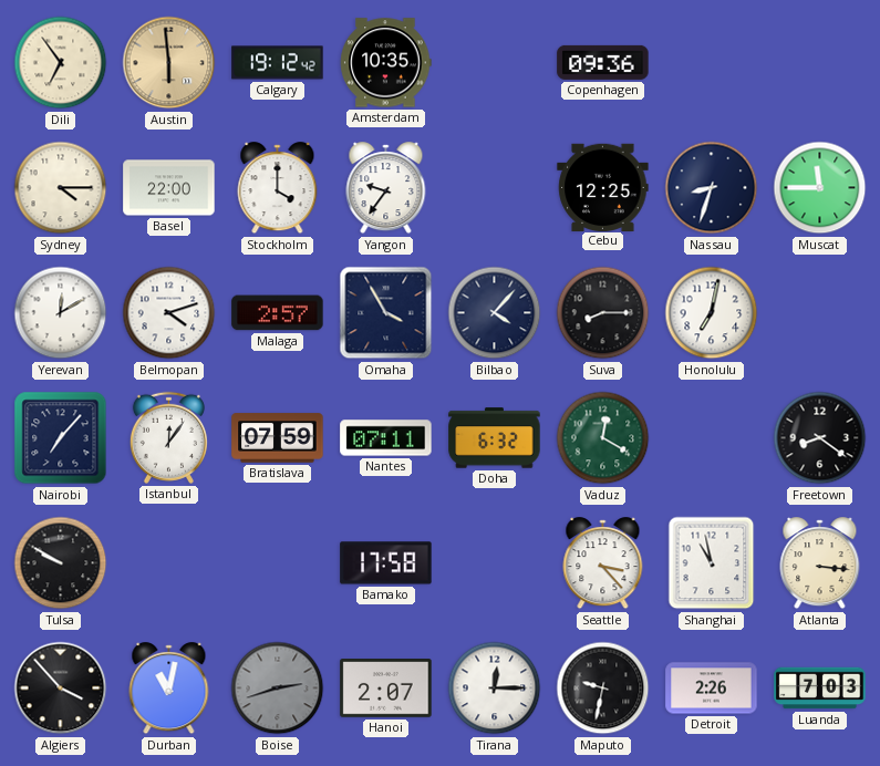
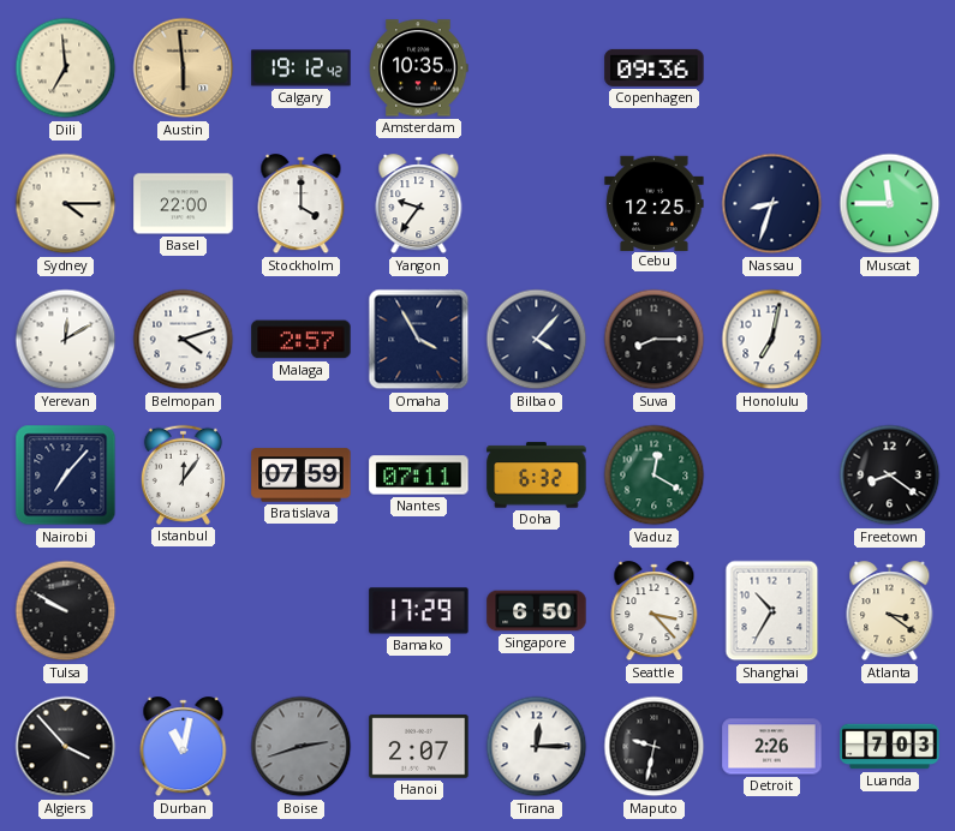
Dili: 6:54 -> 6:59 (66, 68)
Bamako: 17:58 -> 17:29 (419, 611)
Singapore: none -> 6:50 (537, 611)
Shanghai: 10:58 -> 10:35 (772, 611)
Atlanta: 3:16 -> 3:21 (890, 611)
